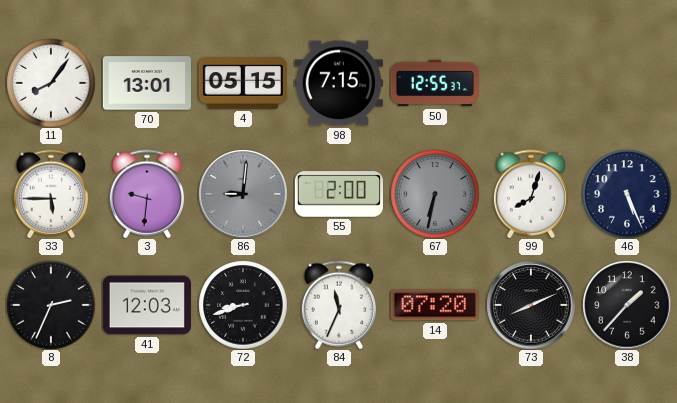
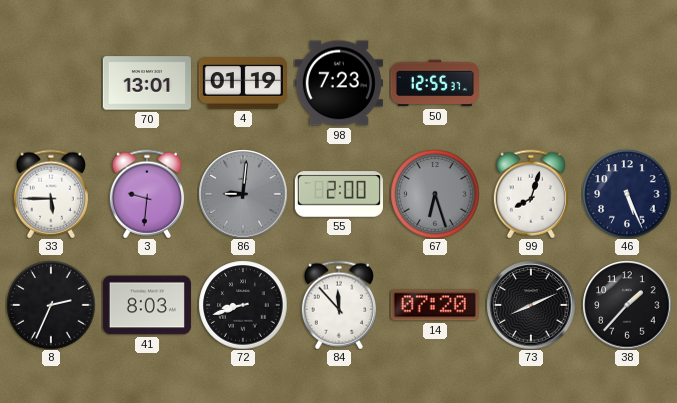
11: 8:06 -> none (51, 83)
4: 05:15 -> 01:19 (243, 83)
98: 7:15 -> 7:23 (339, 83)
67: 6:32 -> 6:27 (435, 194)
41: 12:03 -> 8:03 (147, 305)
84: 11:34 -> 11:53 (339, 305)
